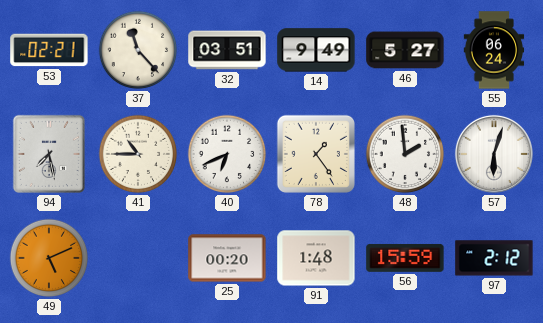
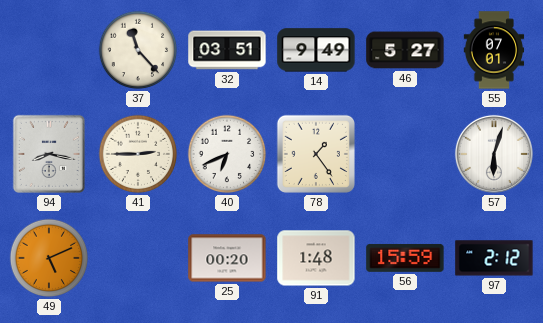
53: 02:21 -> none (49, 50)
55: 06:24 -> 07:01 (494, 50)
94: 7:28 -> 8:17 (49, 154)
41: 10:45 -> 2:45 (138, 154)
48: 1:59 -> none (405, 154)
